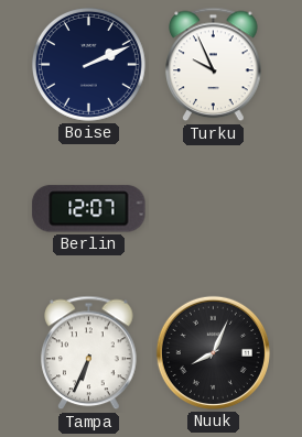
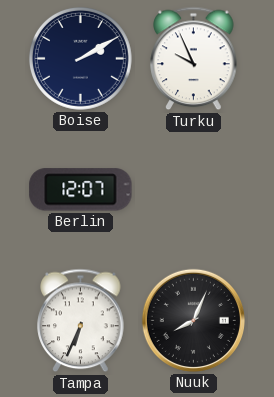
Boise: 2:11 -> 2:10 (80, 58)
